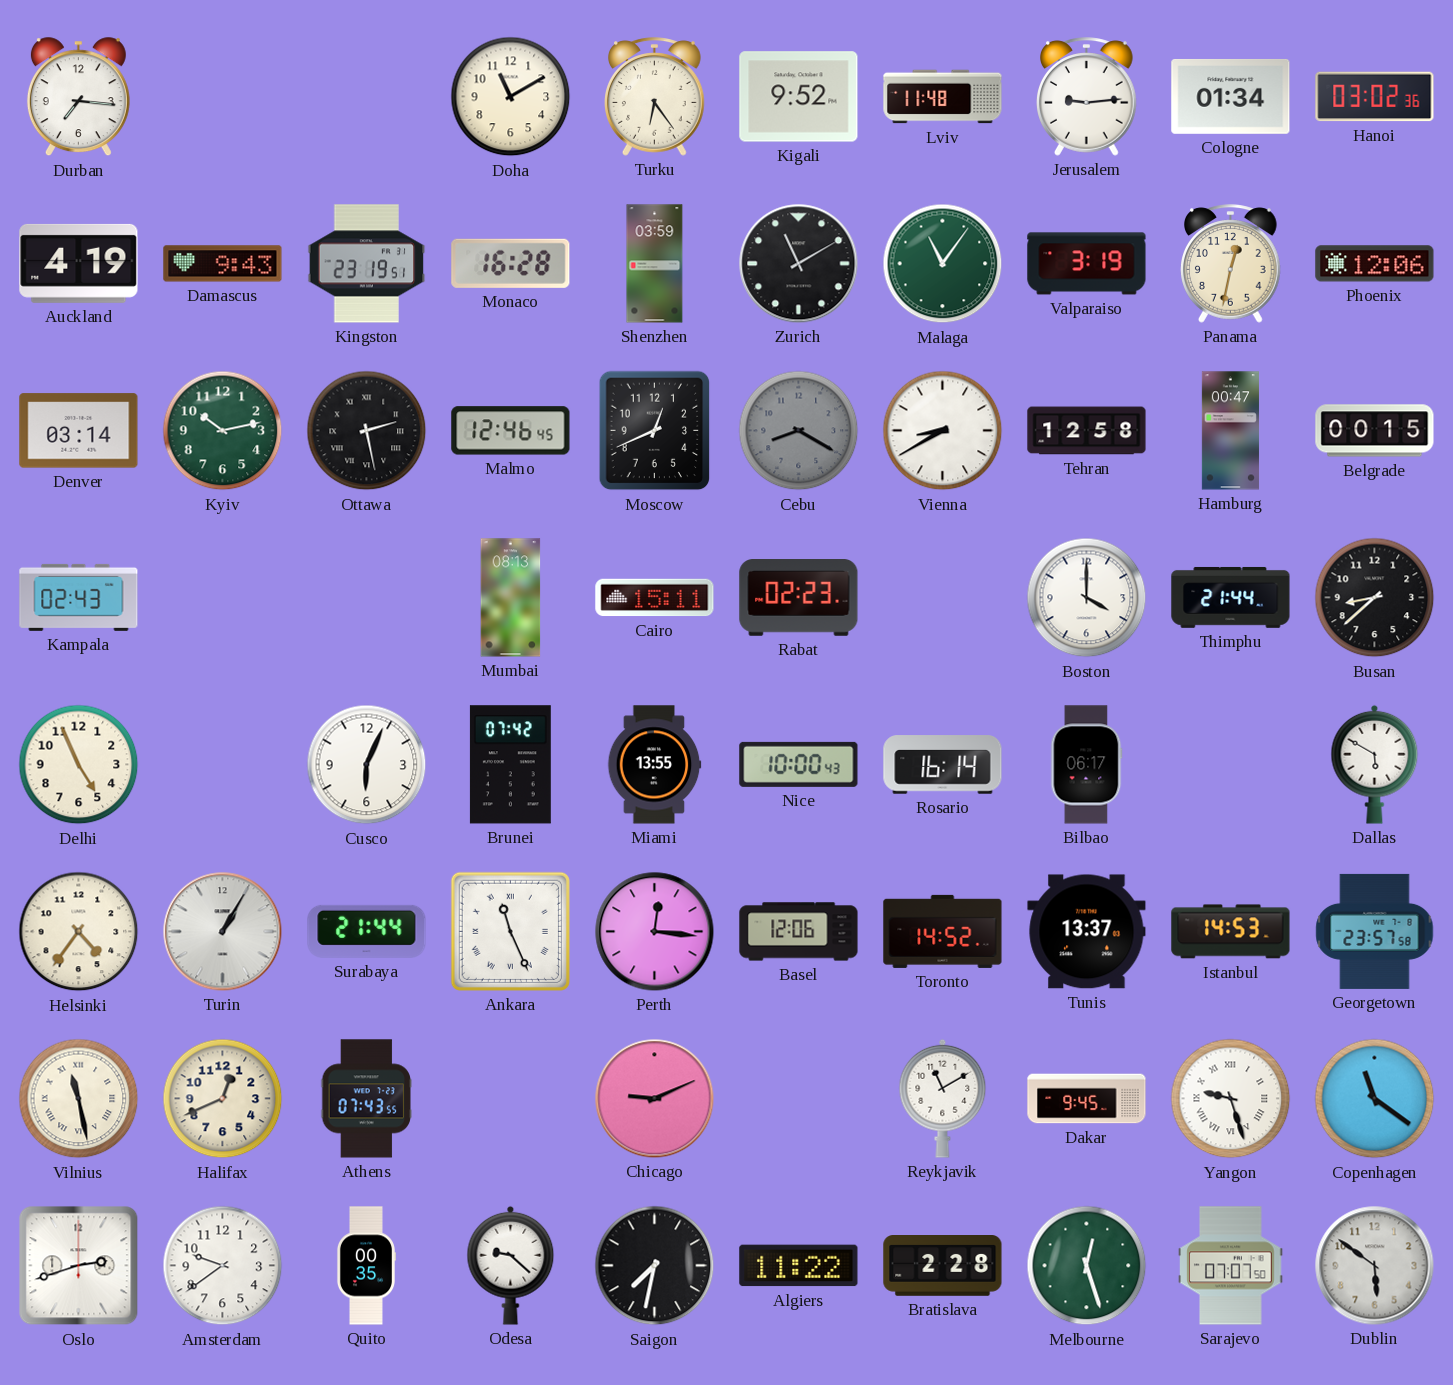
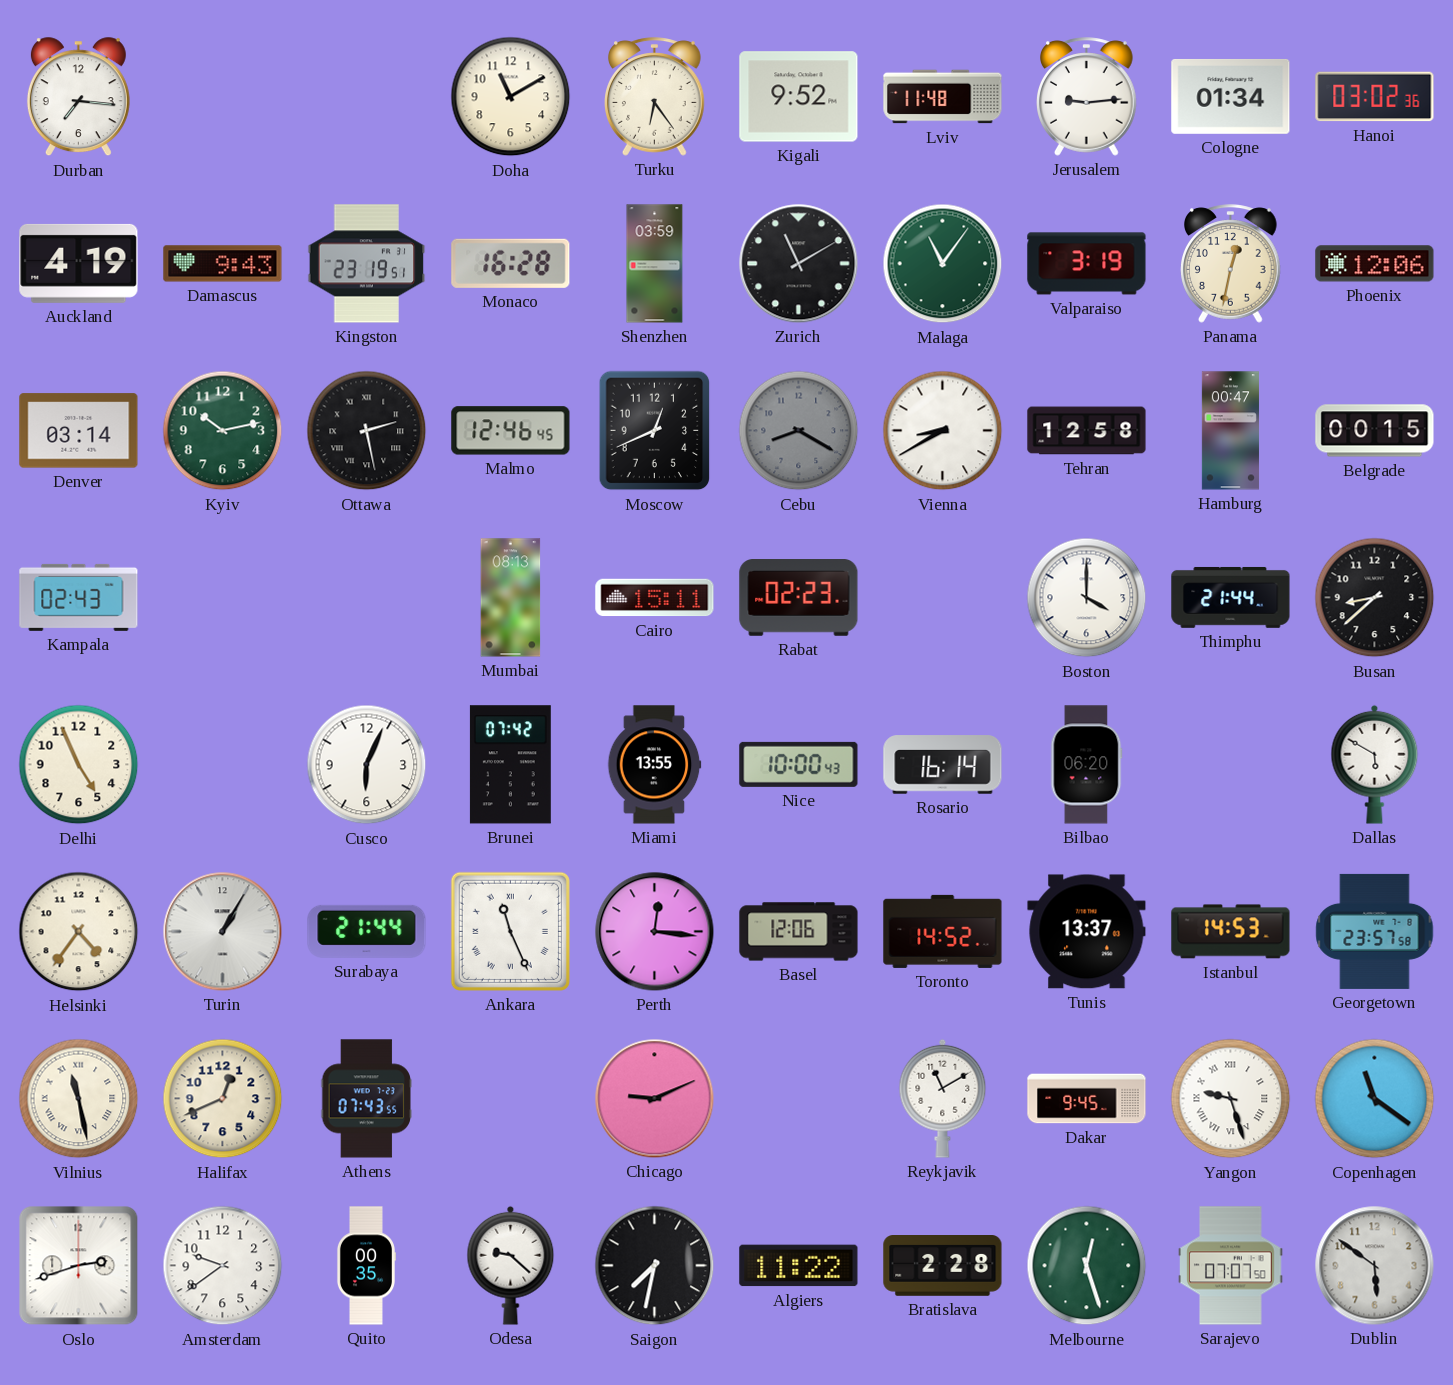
Bilbao: 06:17 -> 06:20 (1086, 765)
